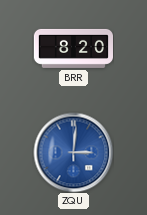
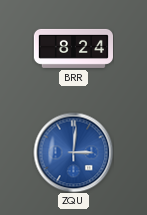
BRR: 8:20 -> 8:24 (73, 48)
